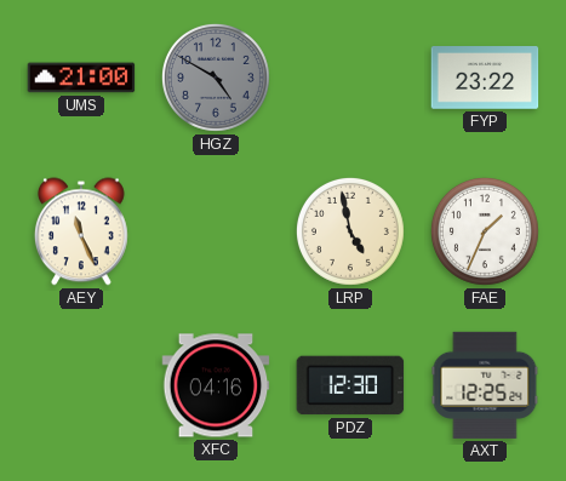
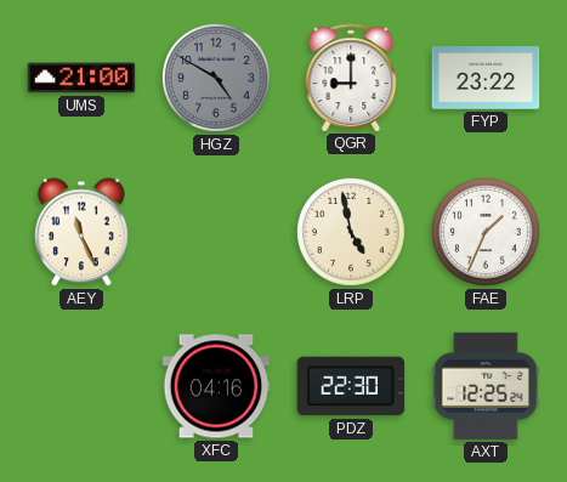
QGR: none -> 9:00 (351, 78)
PDZ: 12:30 -> 22:30 (351, 386)
